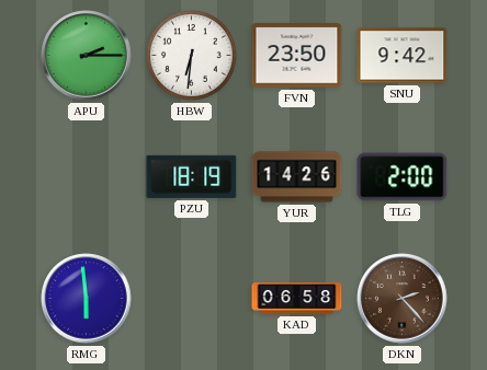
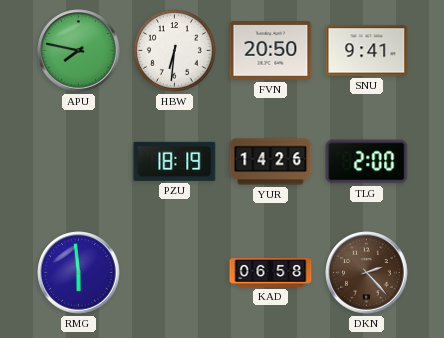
APU: 2:15 -> 7:47 (79, 51)
FVN: 23:50 -> 20:50 (271, 51)
SNU: 9:42 -> 9:41 (367, 51)
